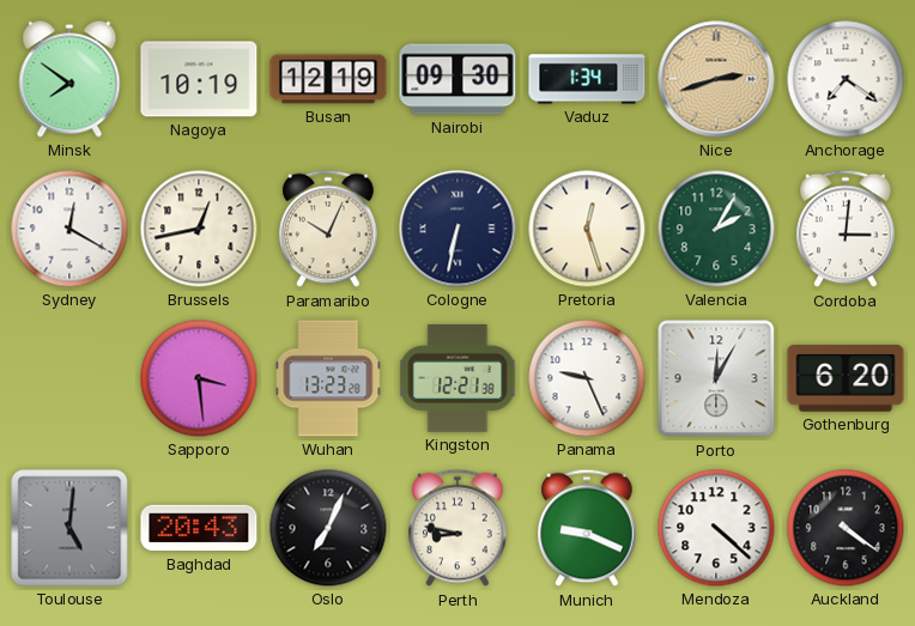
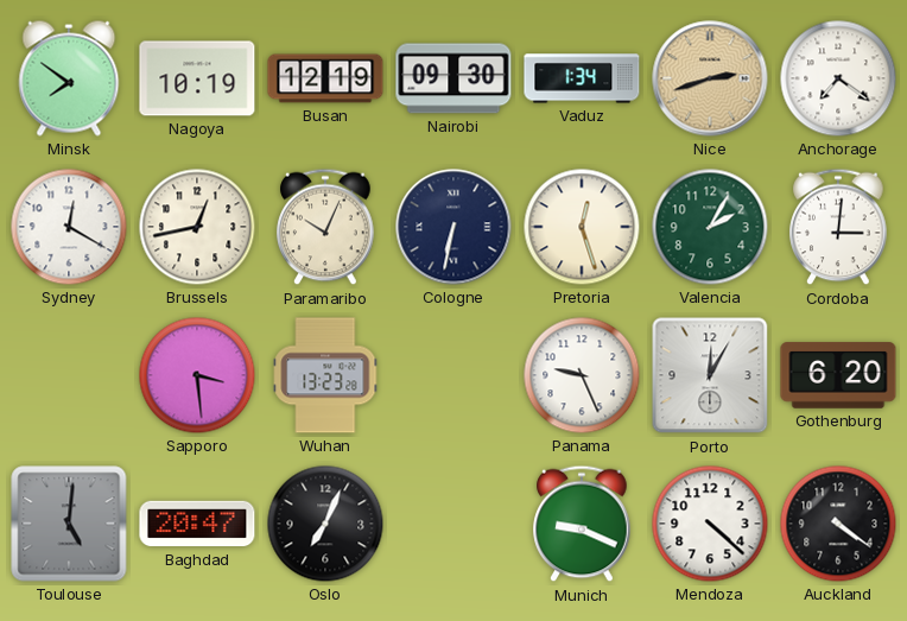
Kingston: 12:21 -> none (457, 379)
Baghdad: 20:43 -> 20:47 (197, 524)
Perth: 8:47 -> none (457, 528)
